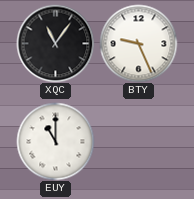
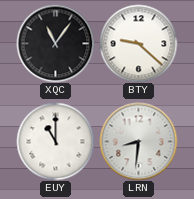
BTY: 9:26 -> 9:22 (138, 43)
LRN: none -> 8:31 (138, 141)
